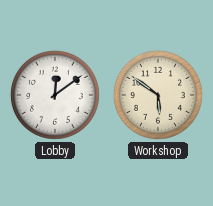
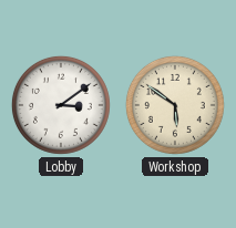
Lobby: 12:09 -> 3:09 (61, 105)
